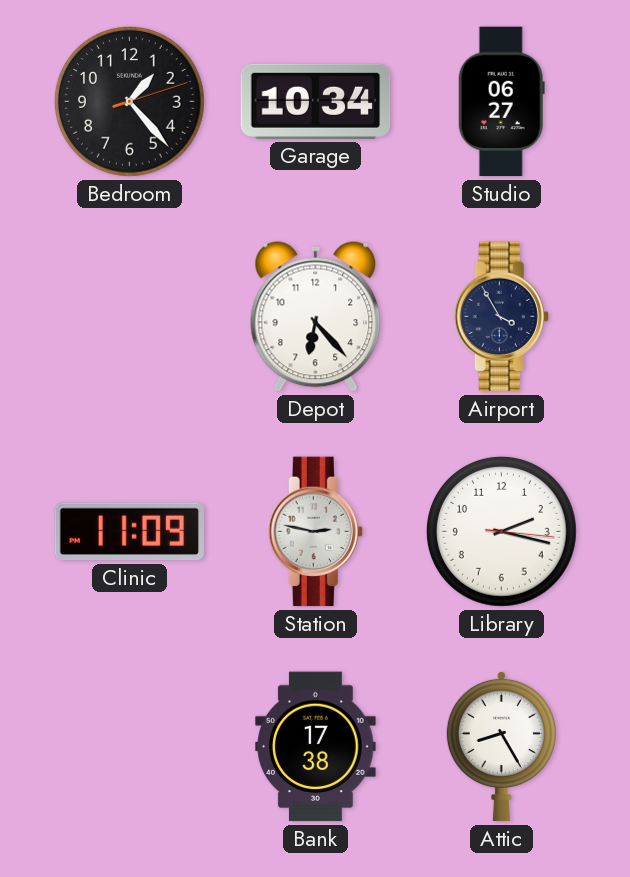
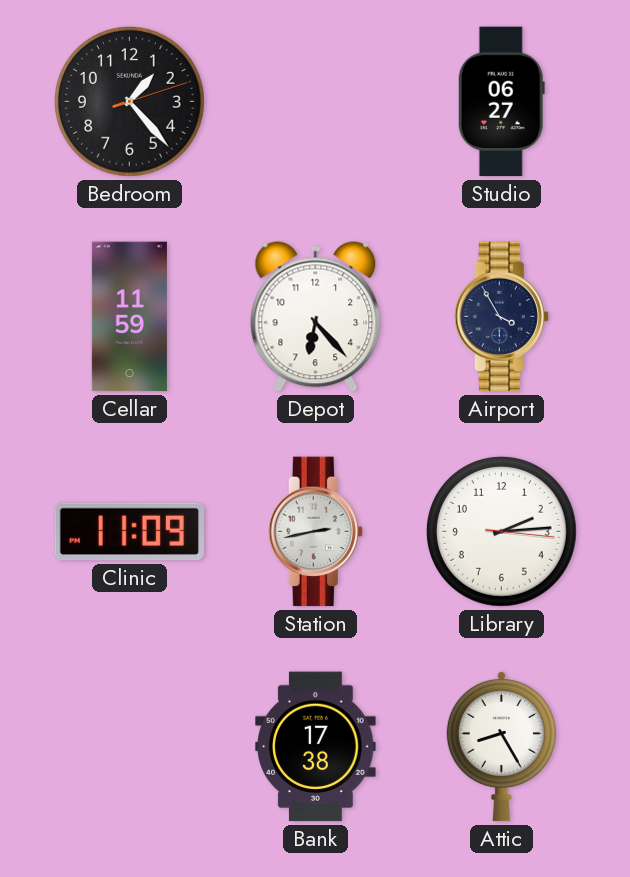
Garage: 10:34 -> none (316, 101)
Cellar: none -> 11:59 (129, 317)
Station: 2:47 -> 2:43 (315, 532)
Library: 2:17 -> 2:14 (501, 531)
